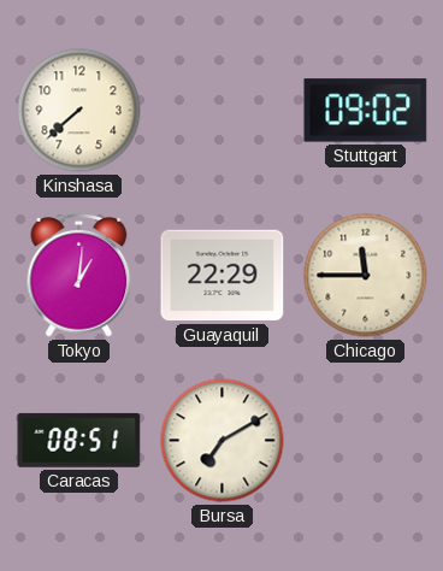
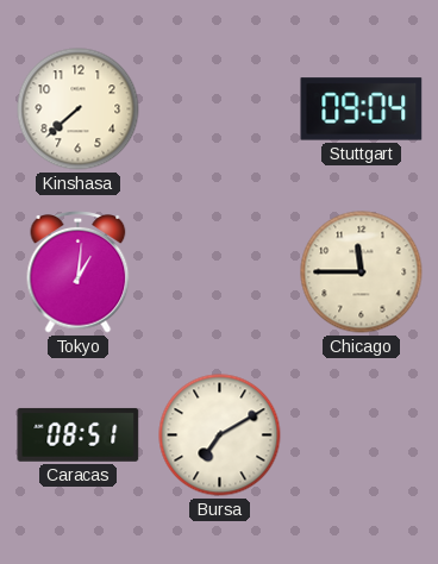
Stuttgart: 09:02 -> 09:04 (362, 109)
Guayaquil: 22:29 -> none (223, 276)
